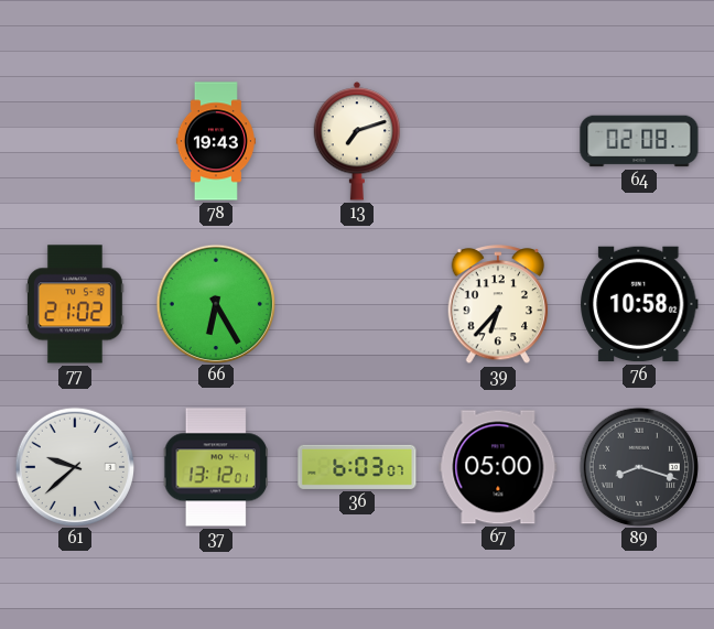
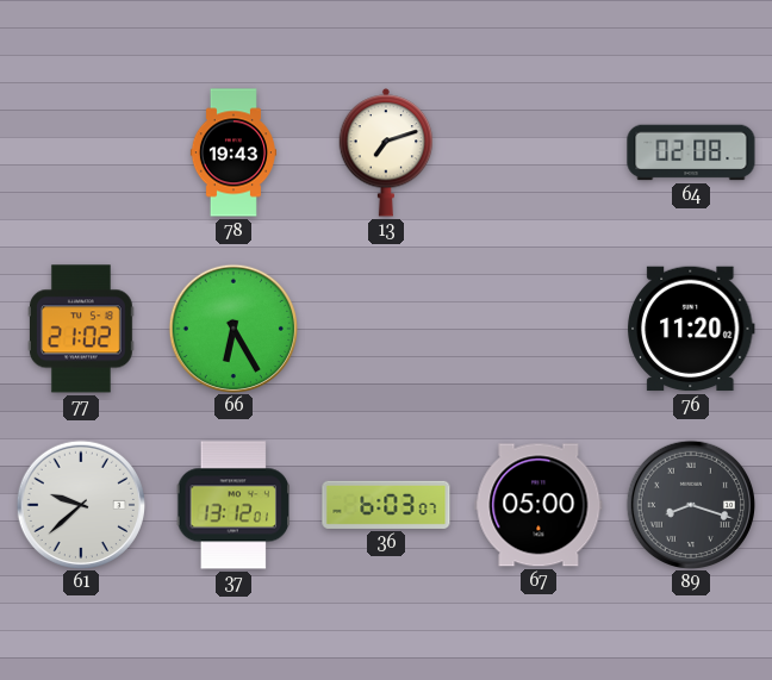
39: 6:37 -> none (498, 305)
76: 10:58 -> 11:20 (692, 329)
